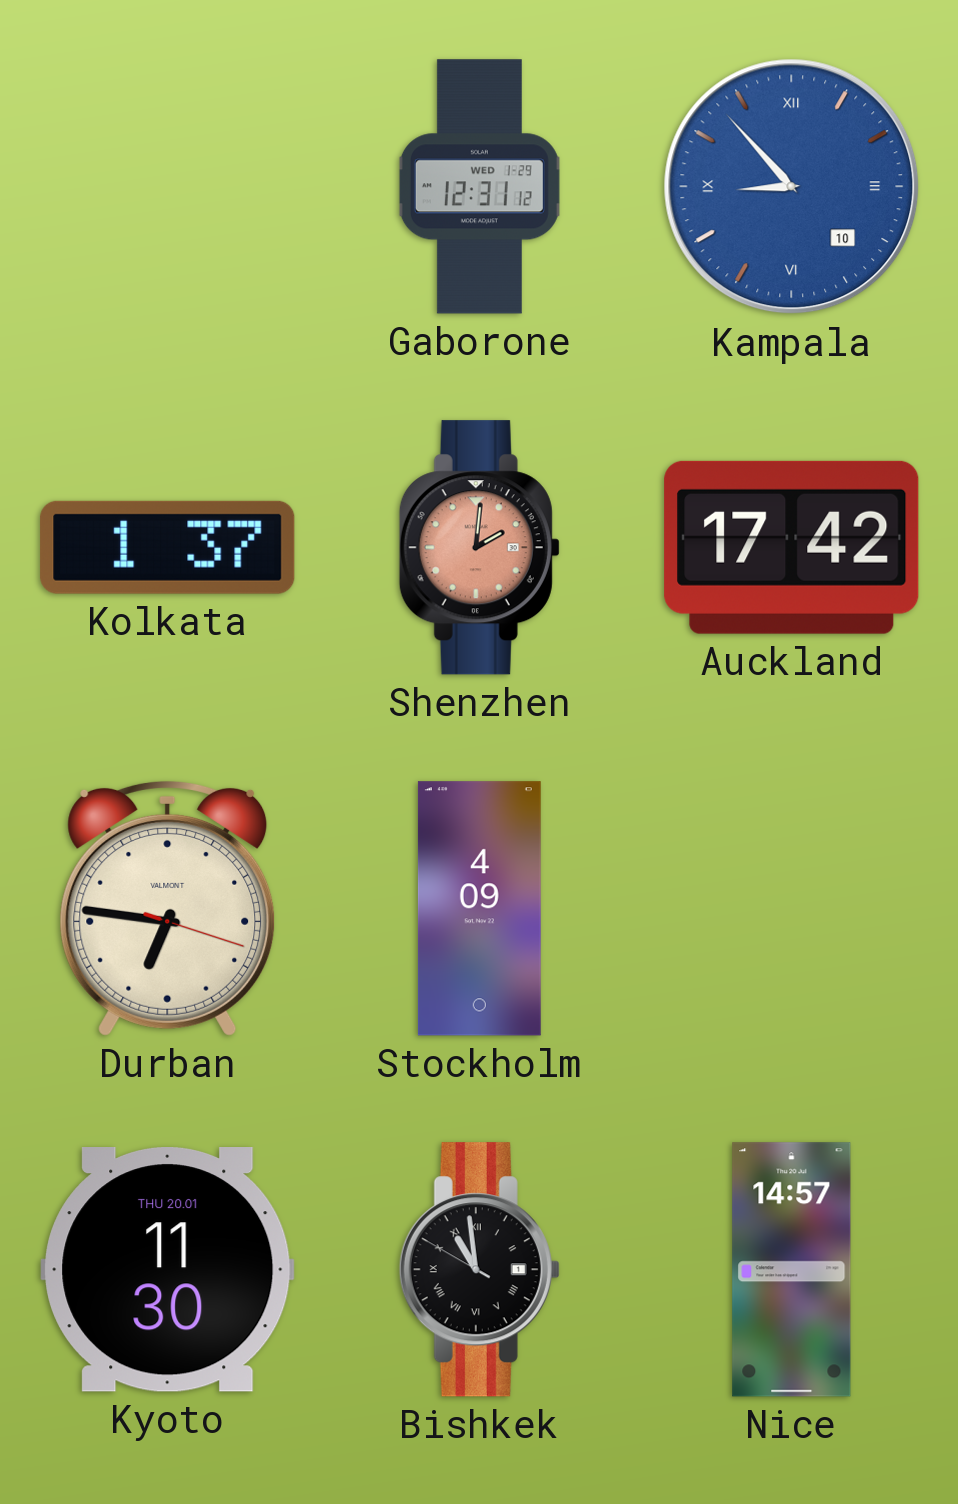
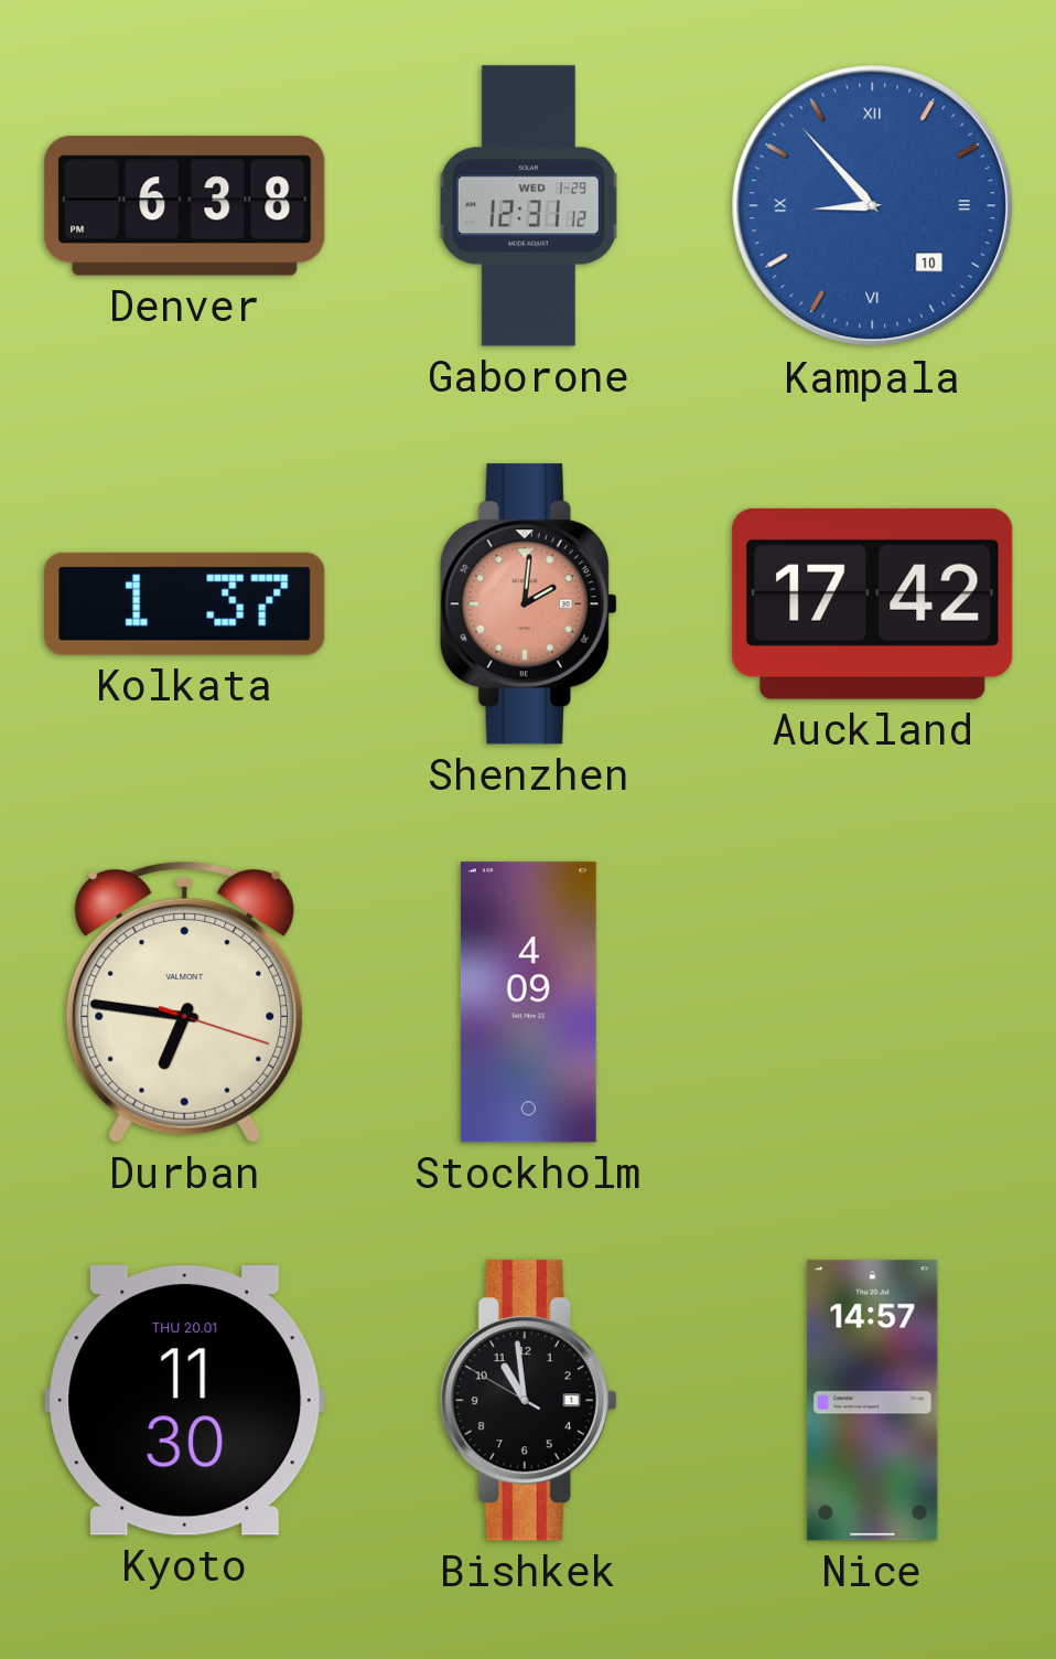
Denver: none -> 6:38 (185, 206)
Bishkek numerals: Roman -> Arabic (528, 1401)
